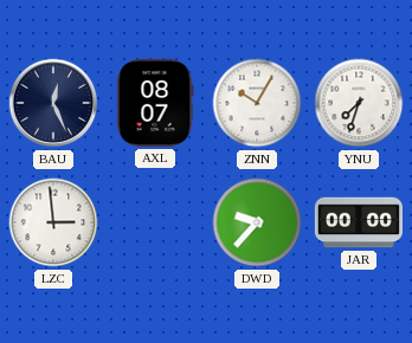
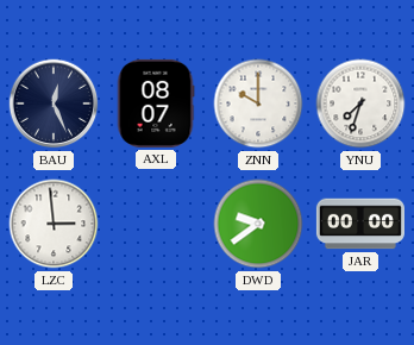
ZNN: 10:05 -> 10:00 (258, 103)
DWD: 9:37 -> 9:39 (258, 224)
